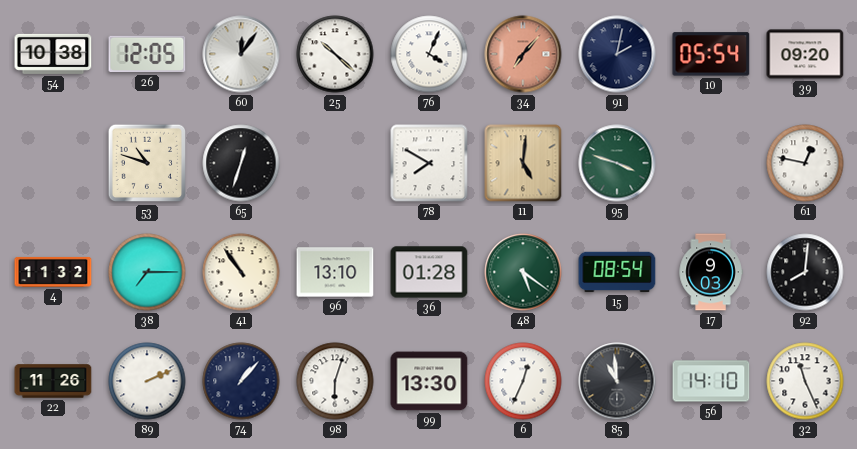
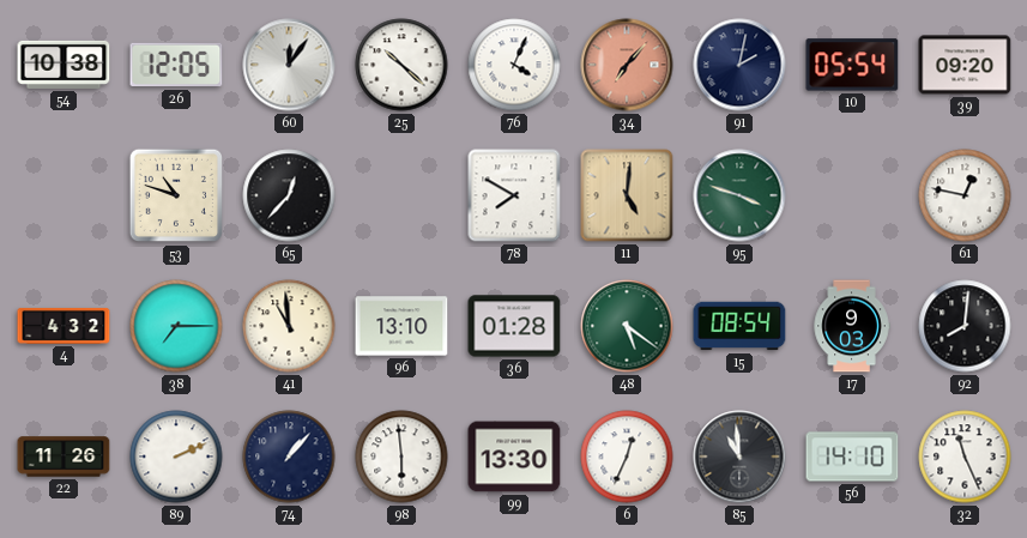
65: 12:33 -> 12:37 (289, 195)
4: 11:32 -> 4:32 (64, 326)
41: 10:54 -> 10:59 (289, 326)
98: 6:03 -> 5:59 (401, 457)
